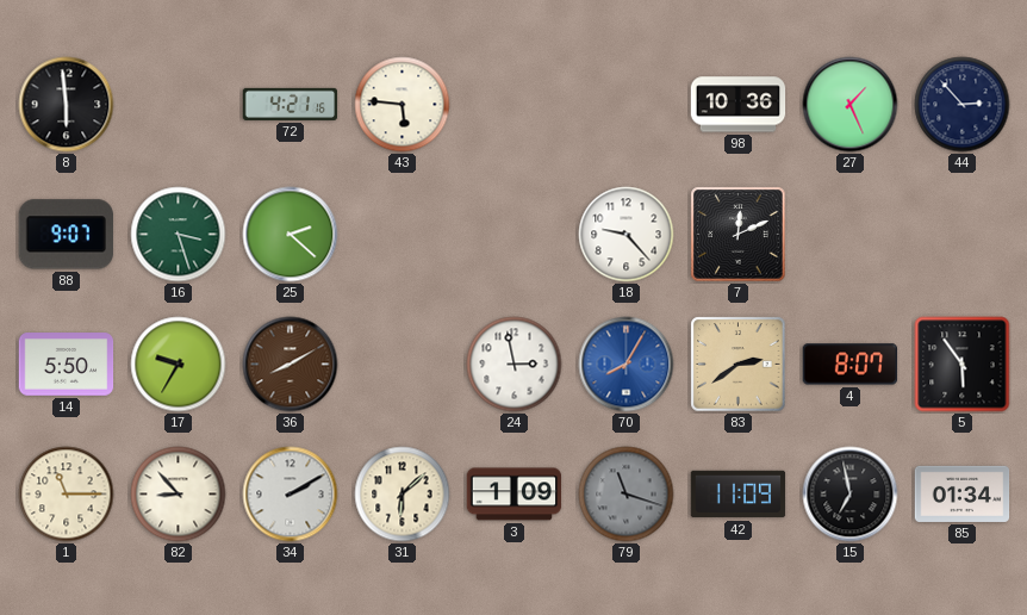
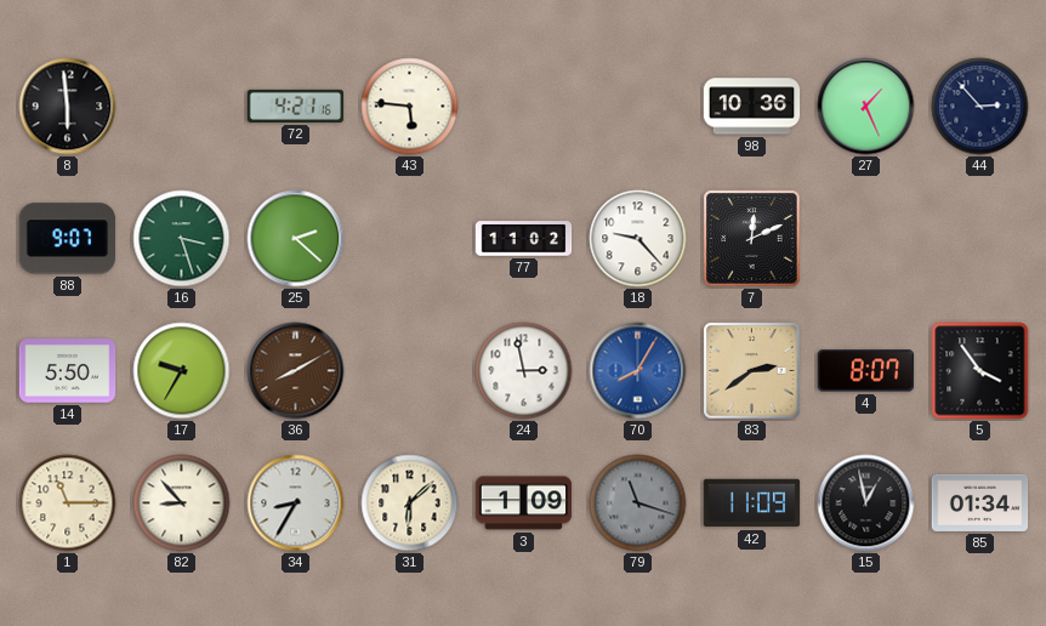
77: none -> 11:02 (524, 239)
5: 5:54 -> 3:54 (980, 371)
34: 2:10 -> 8:35 (296, 503)
15: 6:58 -> 12:58 (866, 503)
